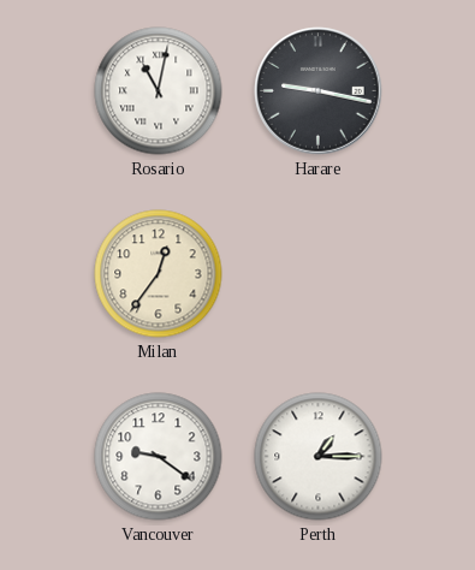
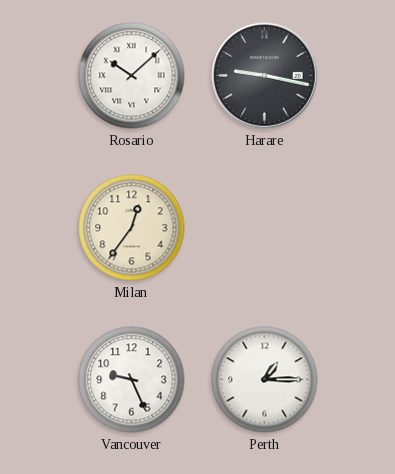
Rosario: 11:02 -> 10:08 (132, 76)
Vancouver: 9:21 -> 9:26 (132, 380)
